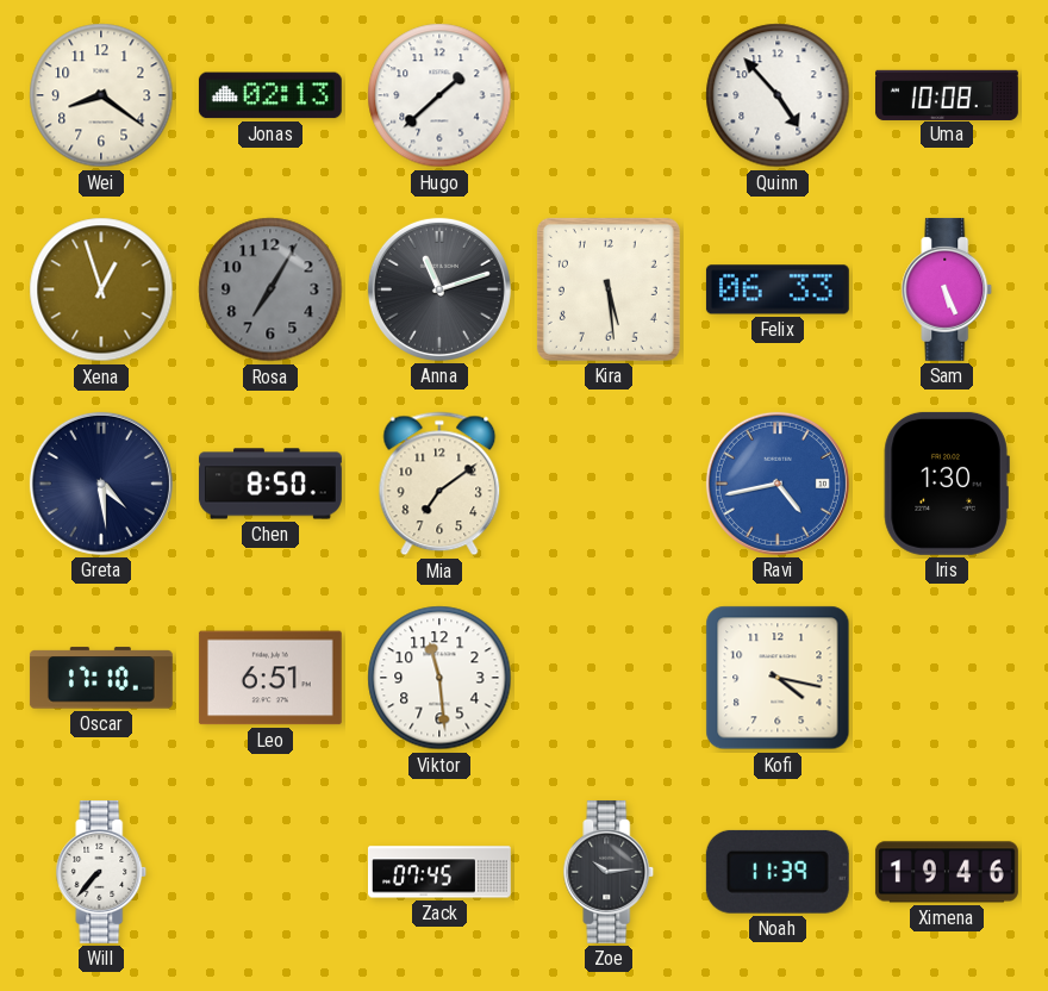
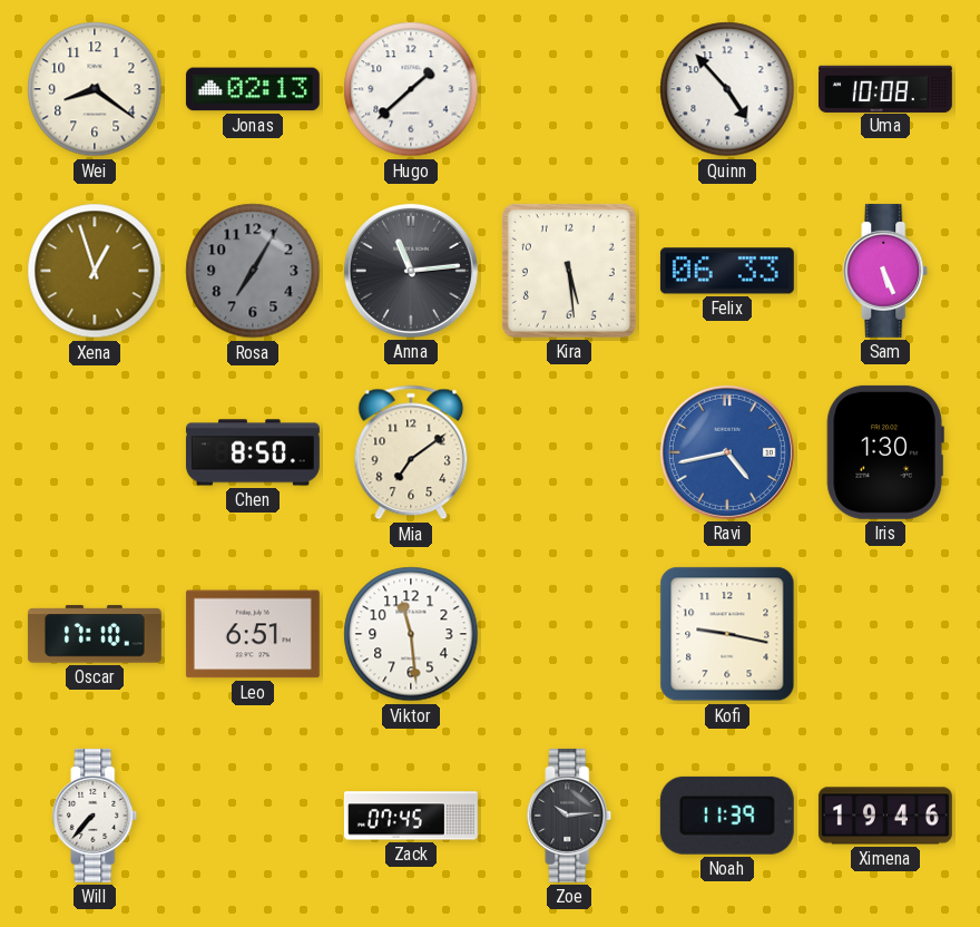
Anna: 11:12 -> 11:14 (411, 271)
Greta: 4:29 -> none (101, 484)
Kofi: 4:17 -> 9:17 (727, 634)
